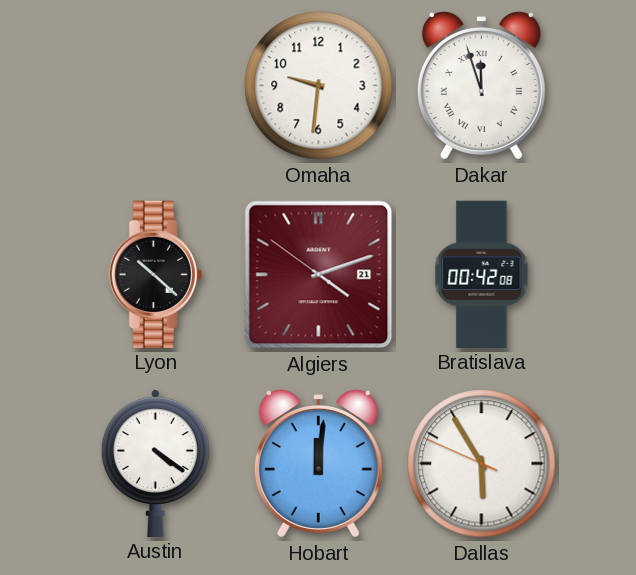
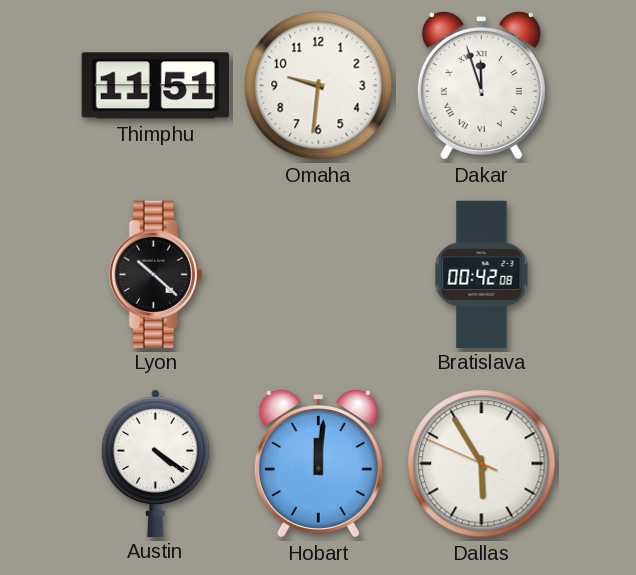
Thimphu: none -> 11:51 (155, 86)
Algiers: 4:11 -> none (319, 275)
